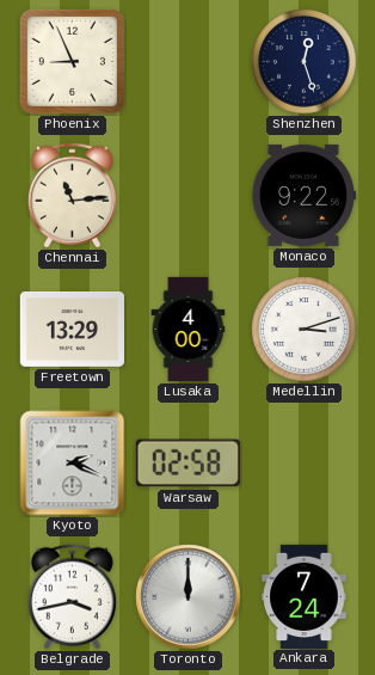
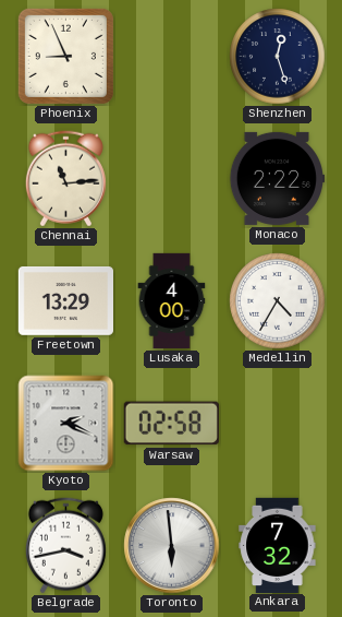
Monaco: 9:22 -> 2:22 (276, 178)
Medellin: 3:12 -> 4:35 (278, 301)
Toronto: 12:00 -> 5:59 (172, 546)
Ankara: 7:24 -> 7:32 (278, 545)
